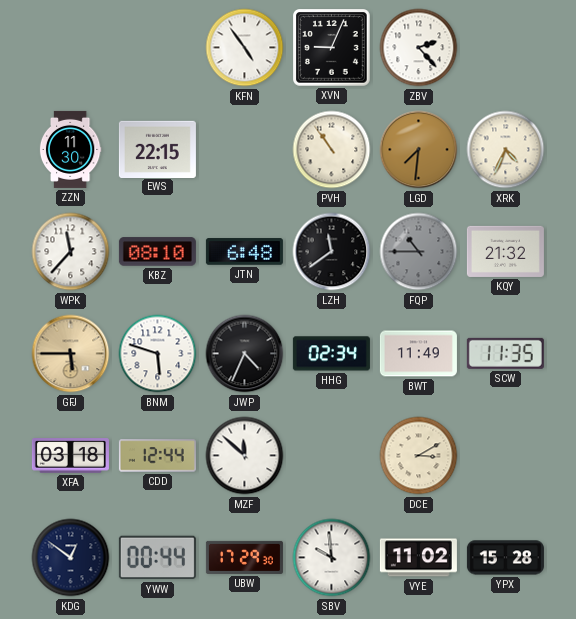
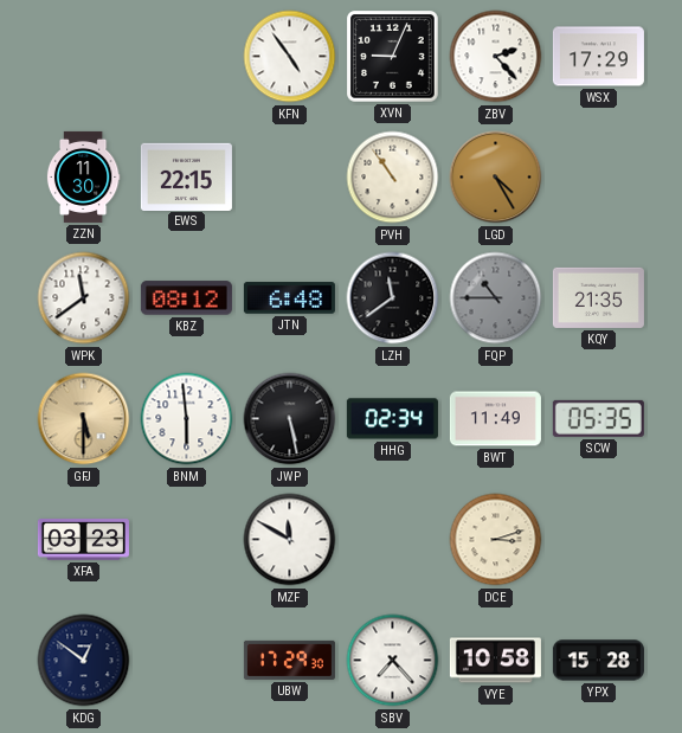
WSX: none -> 17:29 (598, 57)
LGD: 7:31 -> 4:25 (496, 178)
XRK: 4:34 -> none (506, 150)
WPK: 11:37 -> 11:39 (84, 298)
KBZ: 08:10 -> 08:12 (186, 298)
KQY: 21:32 -> 21:35 (598, 297)
GFJ: 5:45 -> 5:30 (84, 419)
BNM: 5:48 -> 5:59 (187, 419)
JWP: 4:34 -> 5:28 (290, 419)
SCW: 11:35 -> 05:35 (598, 418)
XFA: 03:18 -> 03:23 (83, 540)
CDD: 12:44 -> none (157, 456)
MZF: 11:52 -> 11:50 (290, 540)
DCE: 3:10 -> 3:12 (496, 540)
YWW: 00:44 -> none (157, 558)
SBV: 9:59 -> 7:23 (393, 661)
VYE: 11:02 -> 10:58 (495, 661)
